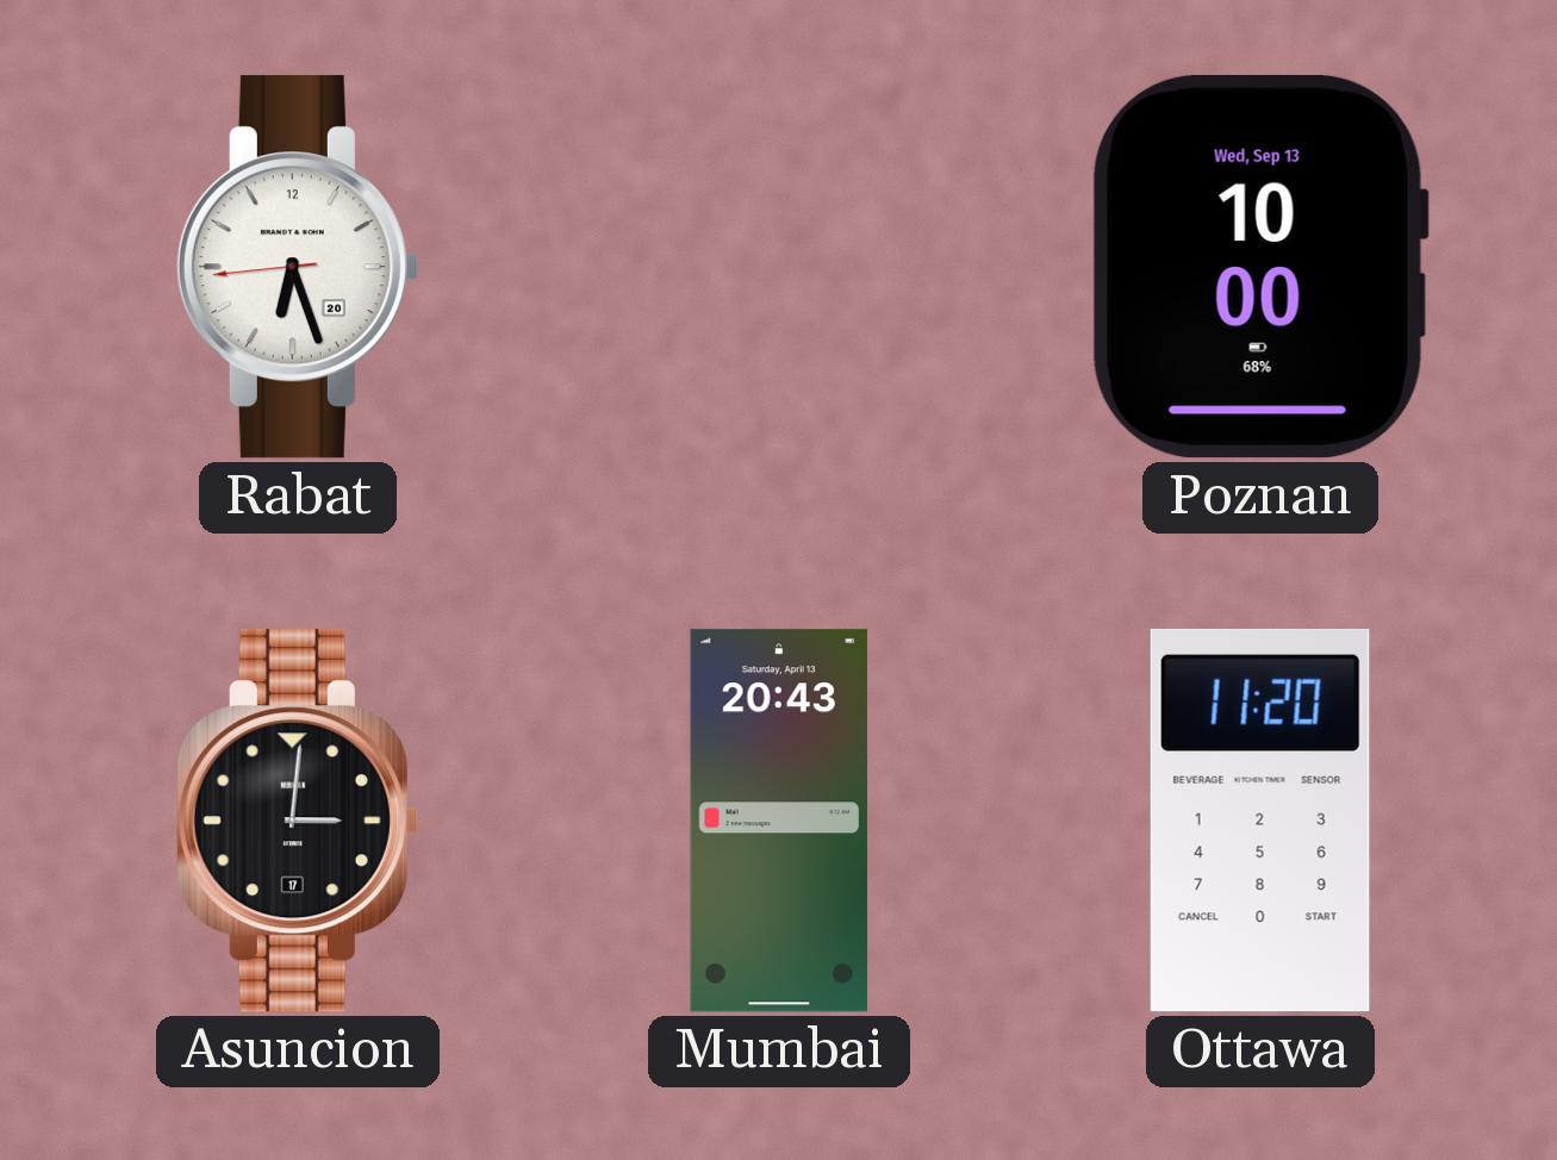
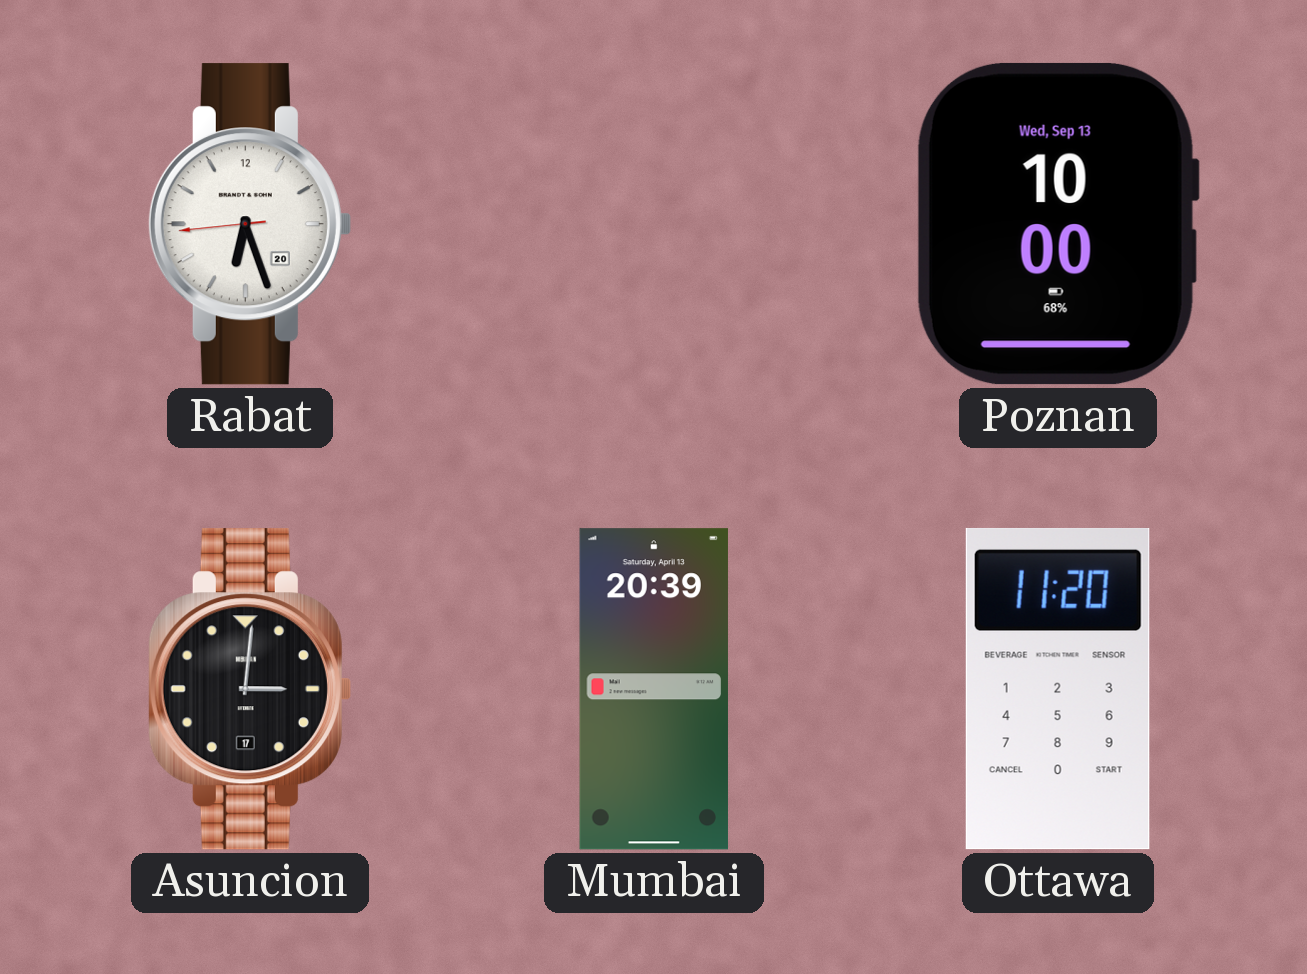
Mumbai: 20:43 -> 20:39 (653, 689)
